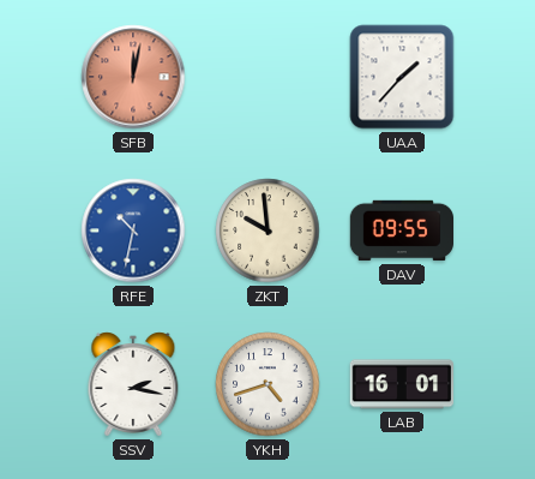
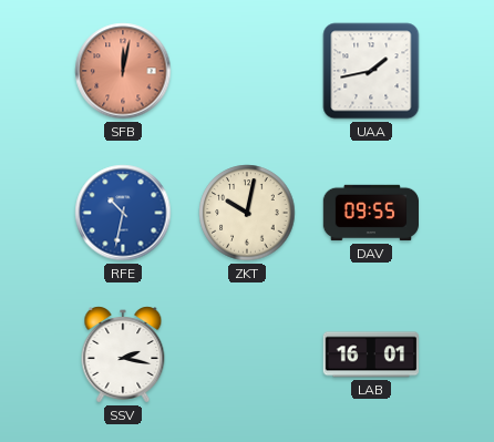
UAA: 1:37 -> 1:43 (371, 71)
ZKT: 9:59 -> 10:02 (247, 213)
YKH: 4:42 -> none (267, 384)
